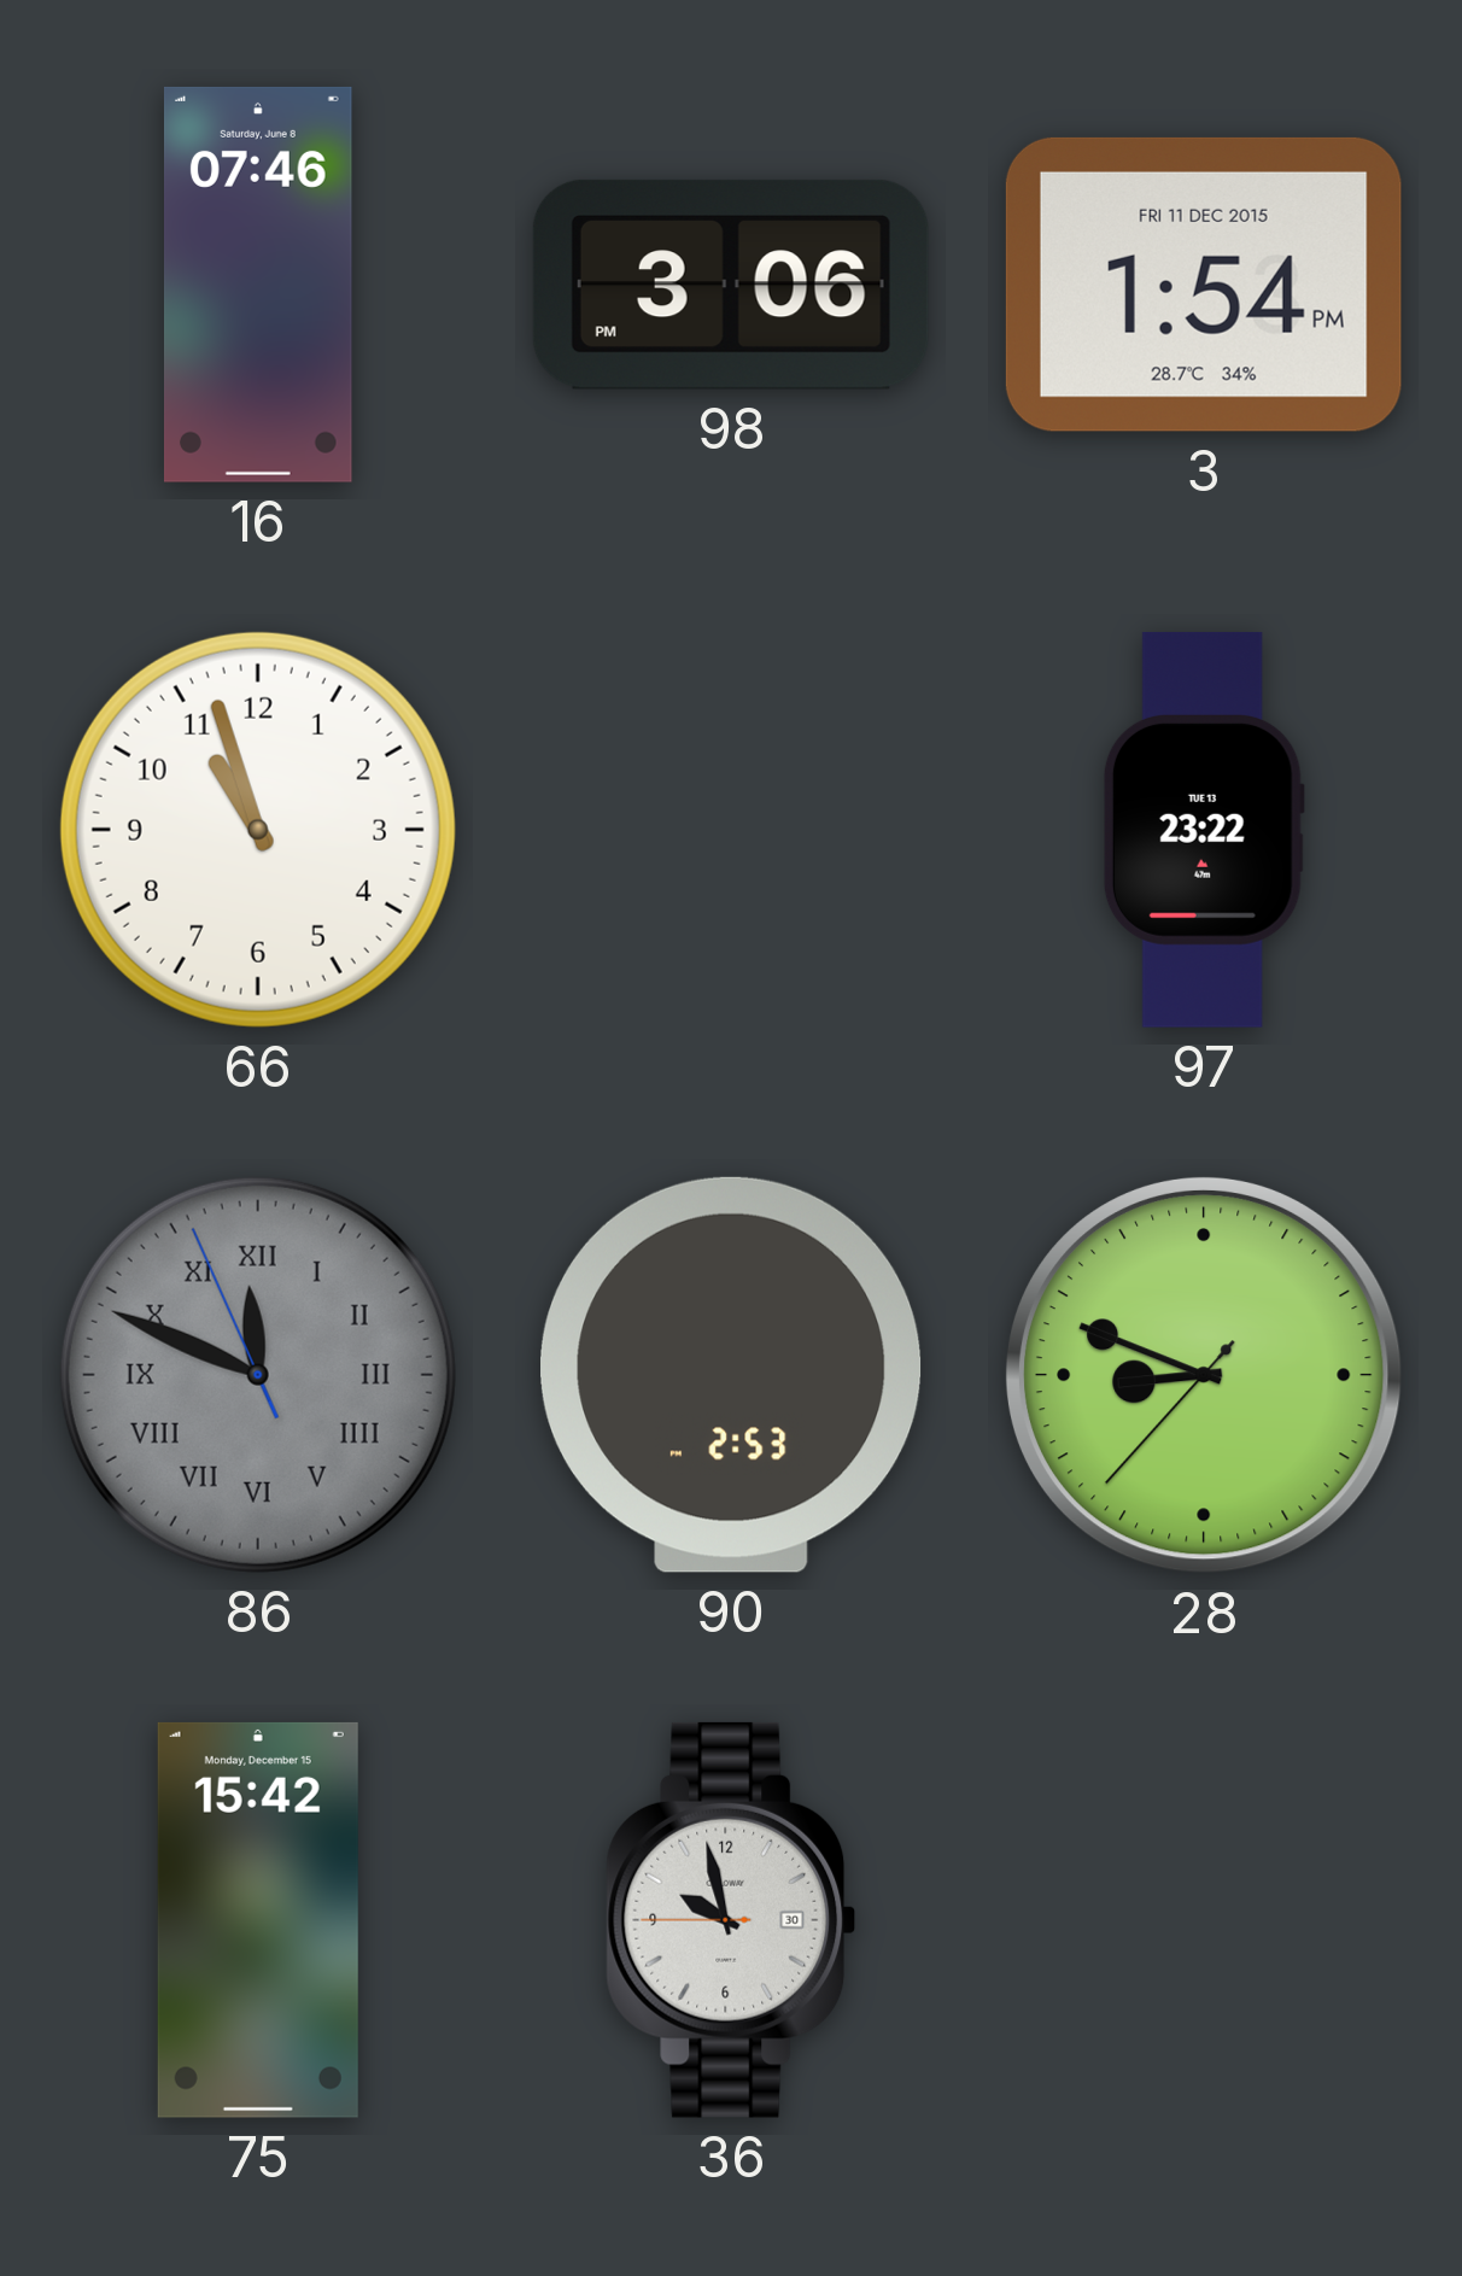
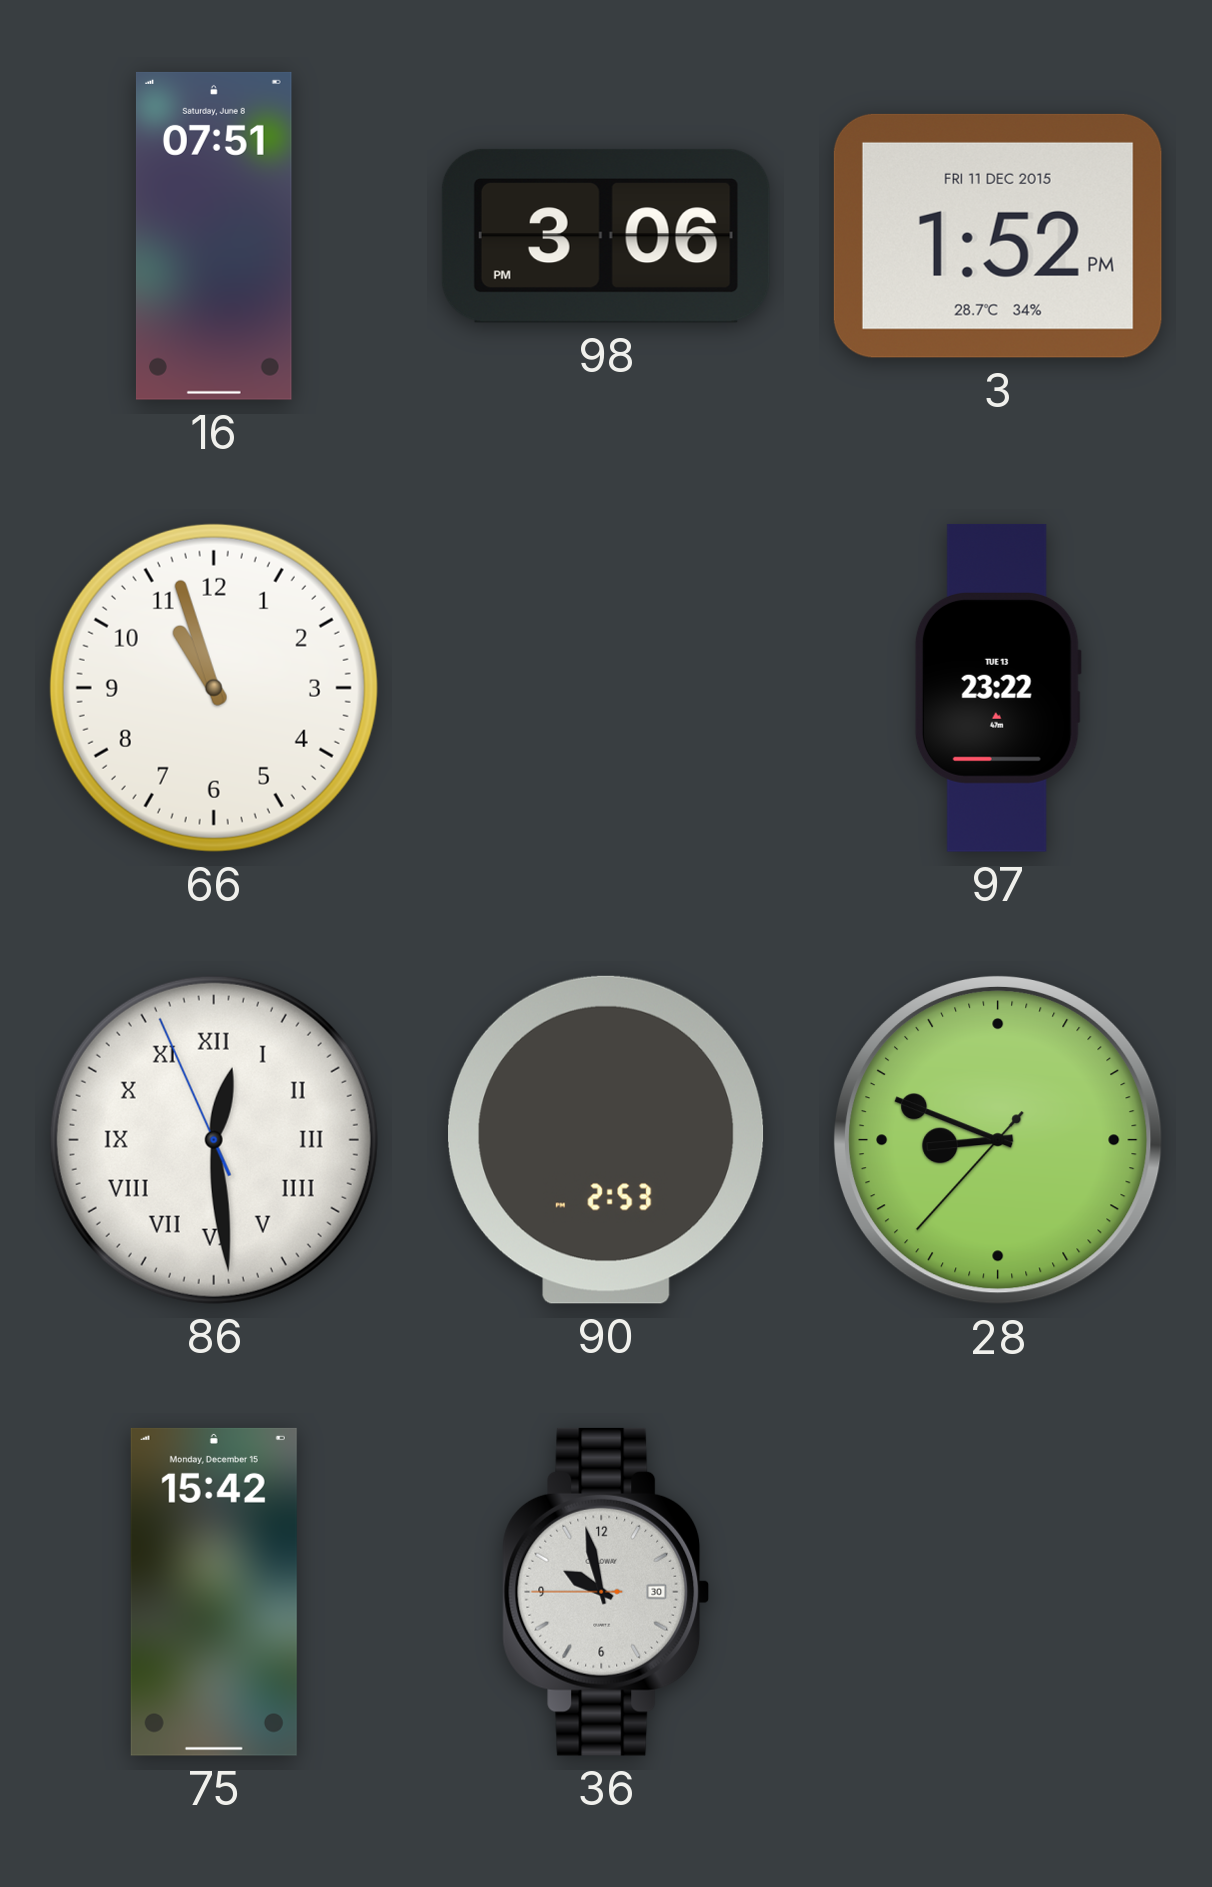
16: 07:46 -> 07:51 (214, 236)
3: 1:54 -> 1:52 (998, 236)
86: 11:48 -> 12:28 (214, 1140)
86 dial: grey -> white (214, 1140)
